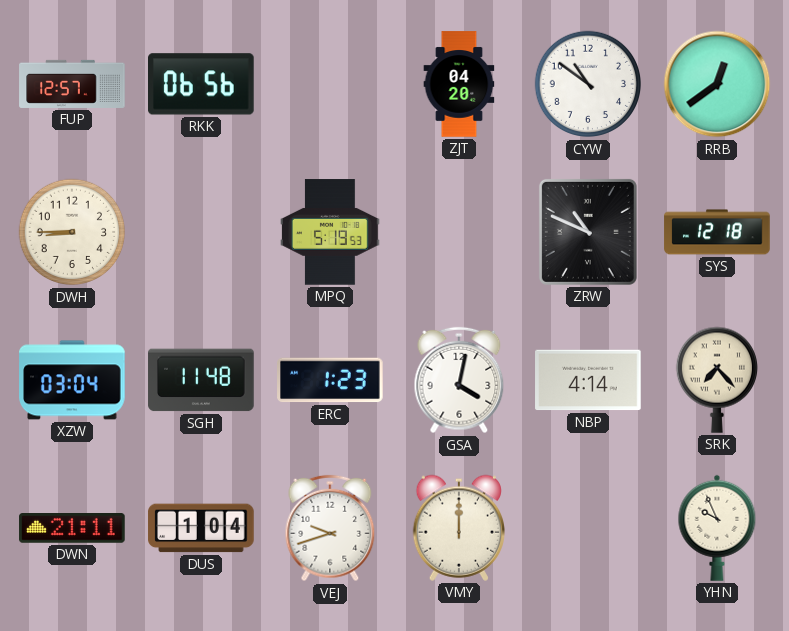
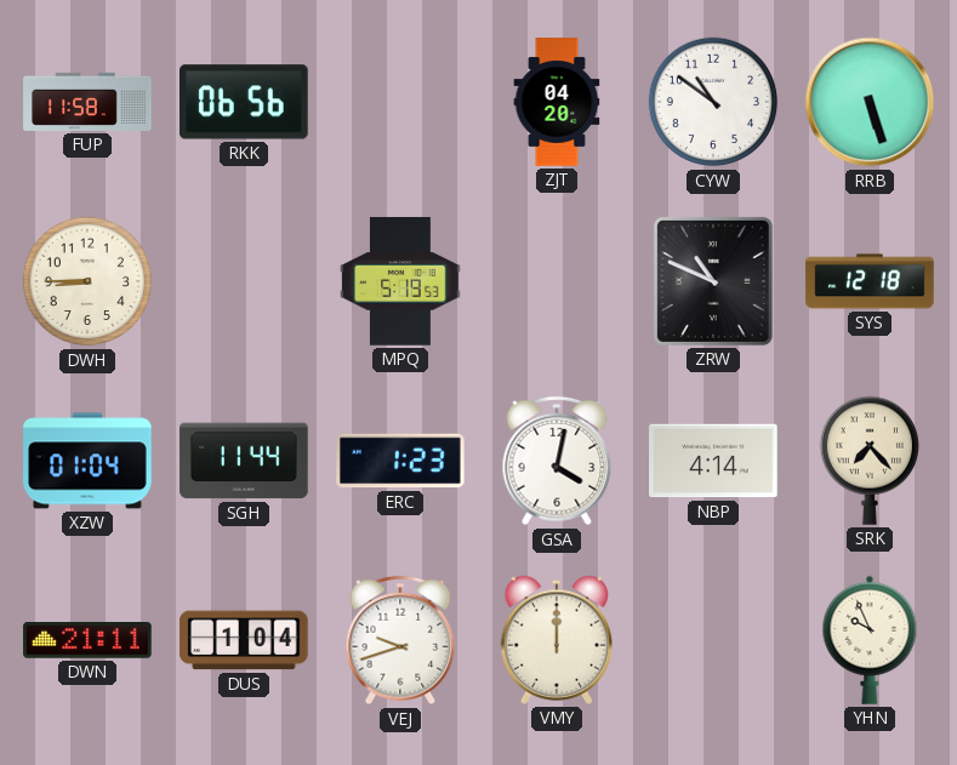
FUP: 12:57 -> 11:58 (87, 102)
RRB: 12:39 -> 5:27 (870, 102)
XZW: 03:04 -> 01:04 (87, 461)
SGH: 11:48 -> 11:44 (244, 461)
